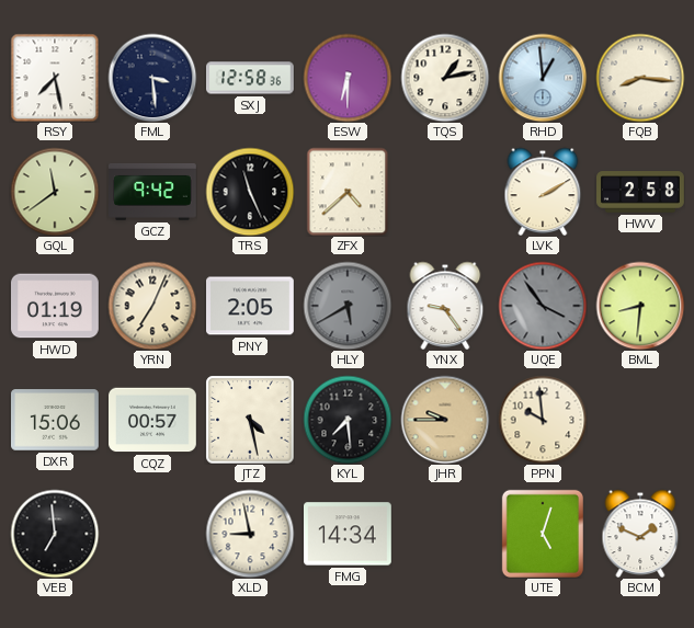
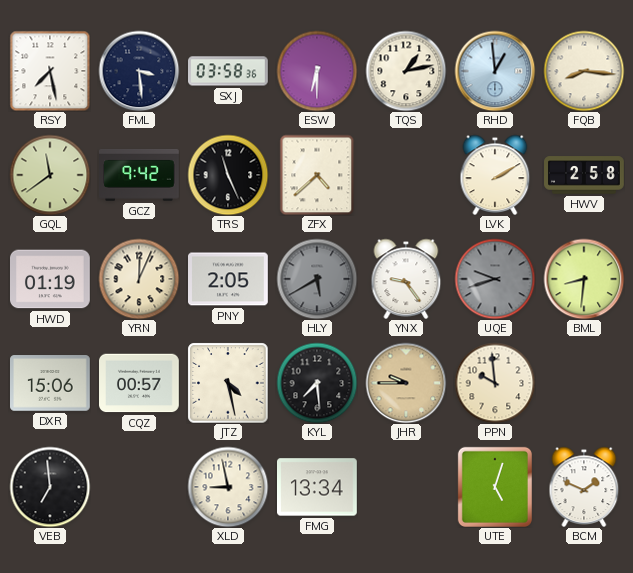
SXJ: 12:58 -> 03:58 (229, 71)
YRN: 7:04 -> 12:04 (139, 279)
UQE: 3:54 -> 9:42 (495, 279)
FMG: 14:34 -> 13:34 (318, 487)
